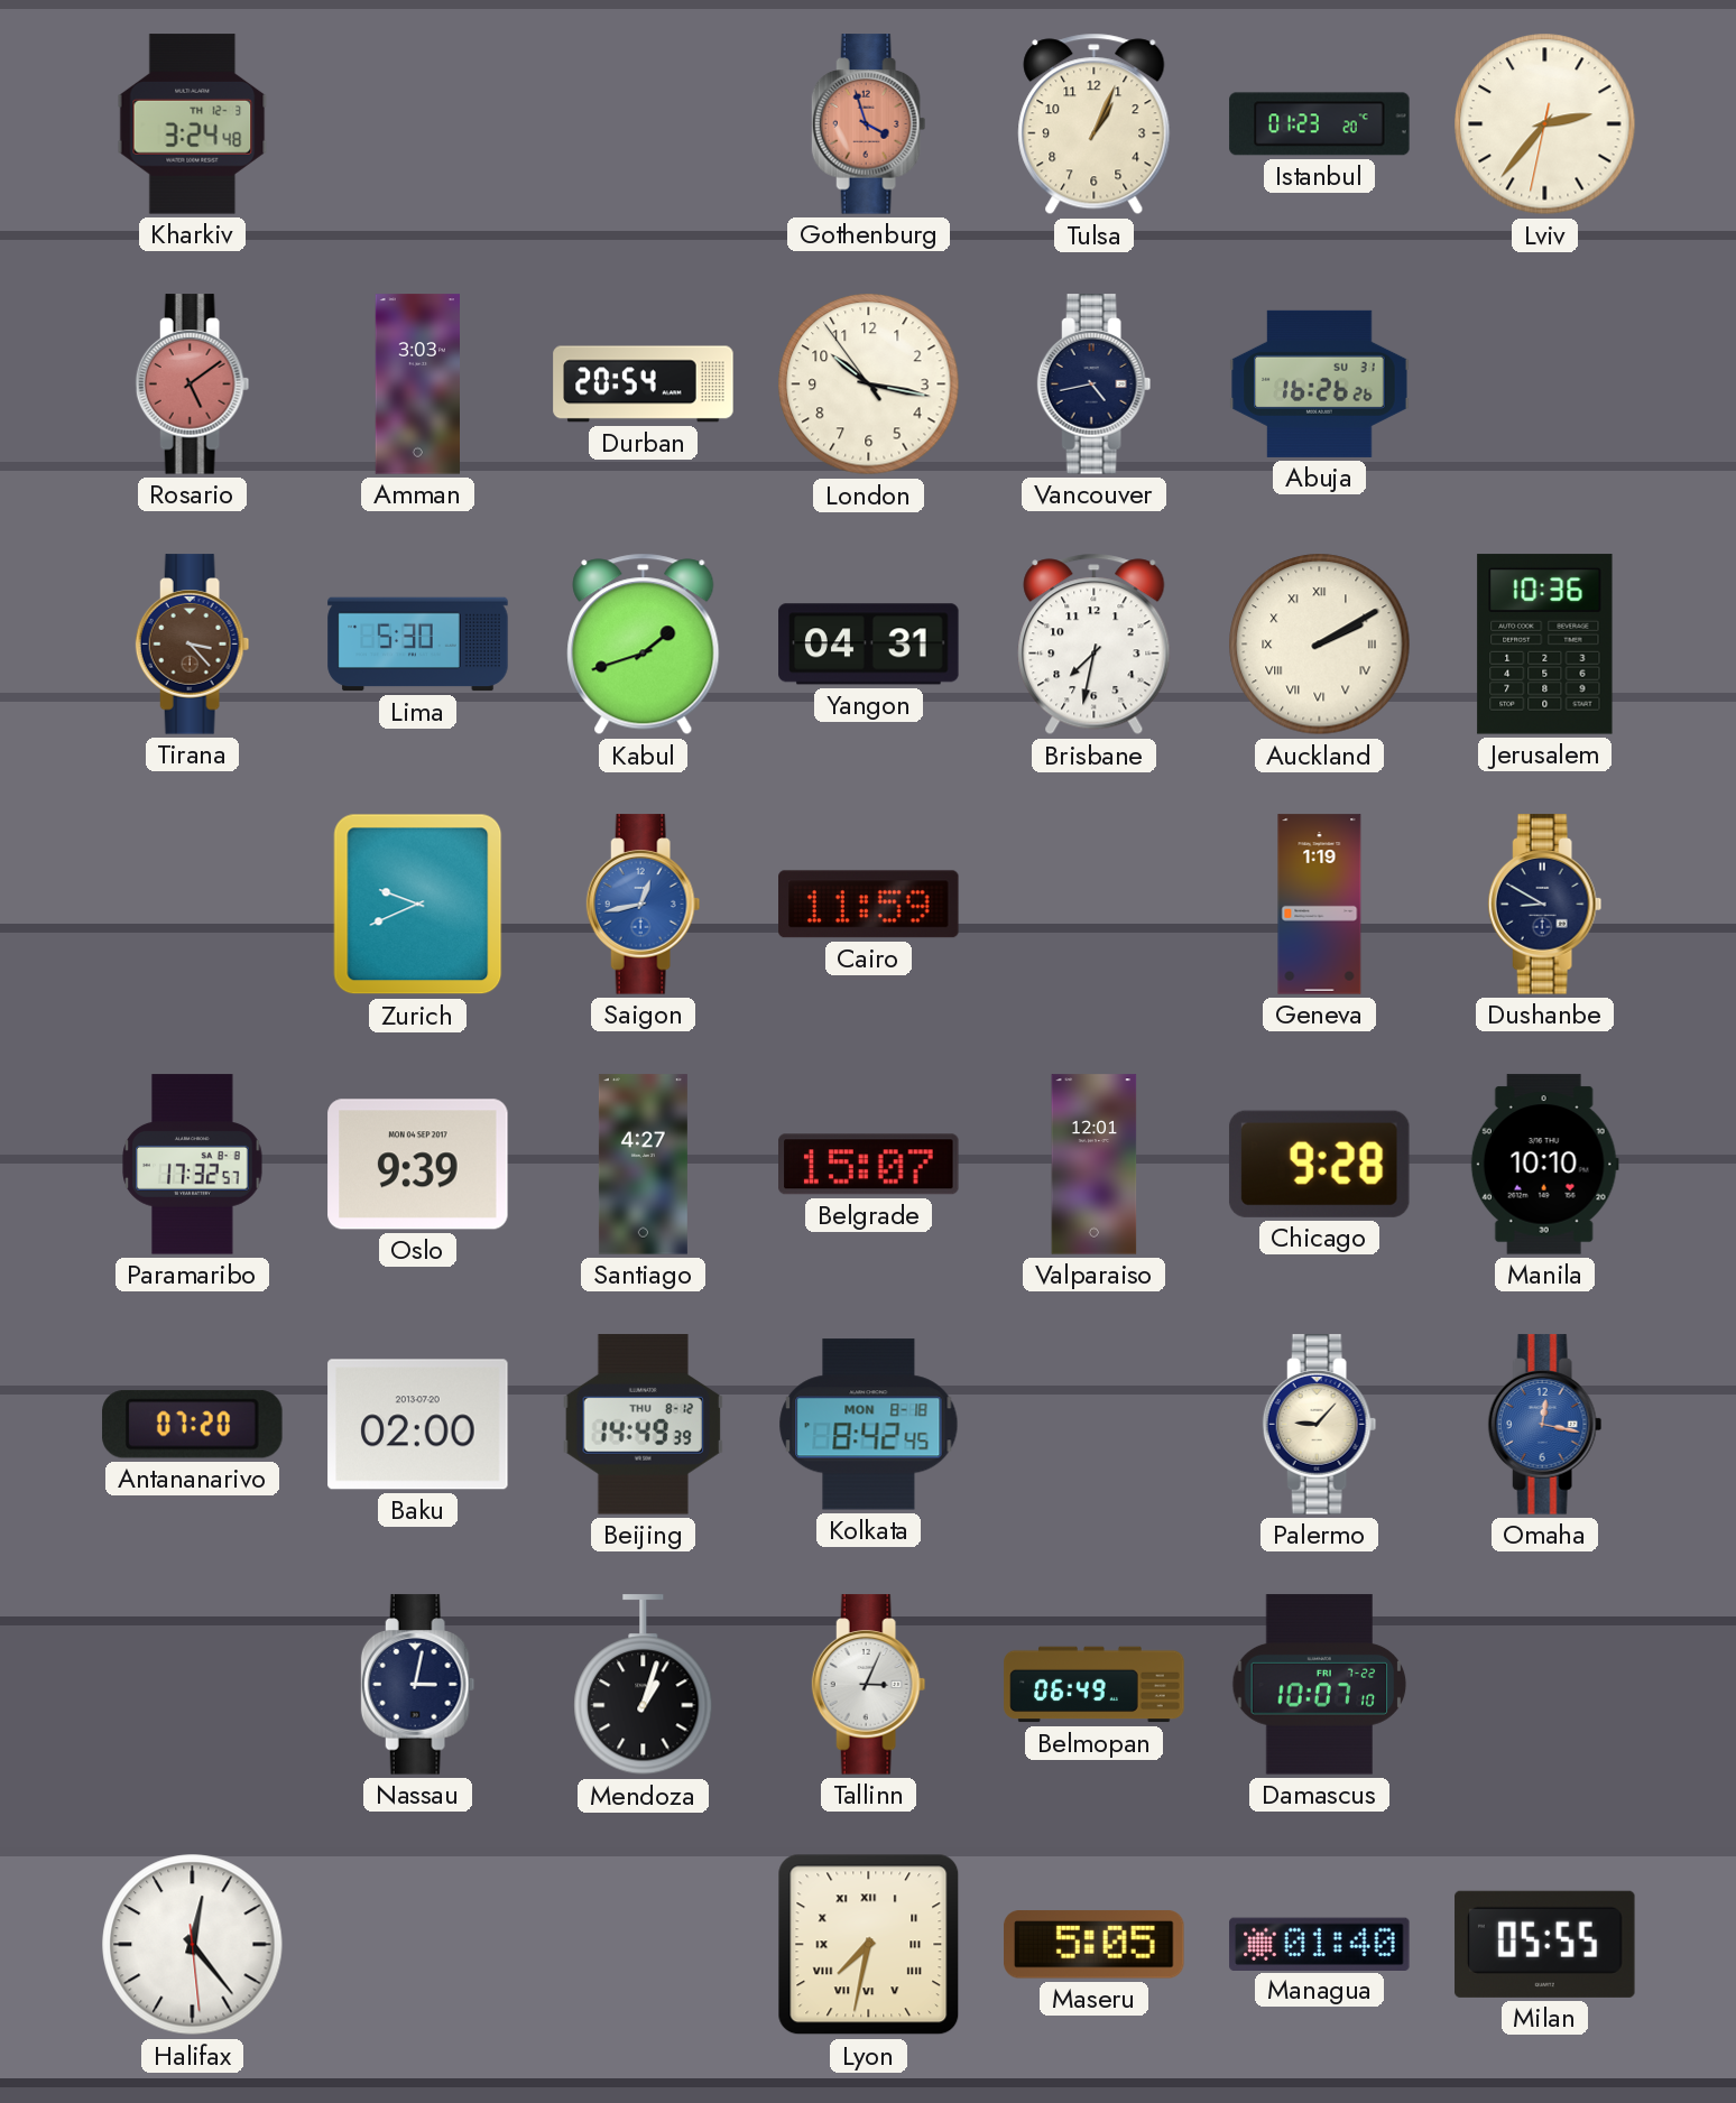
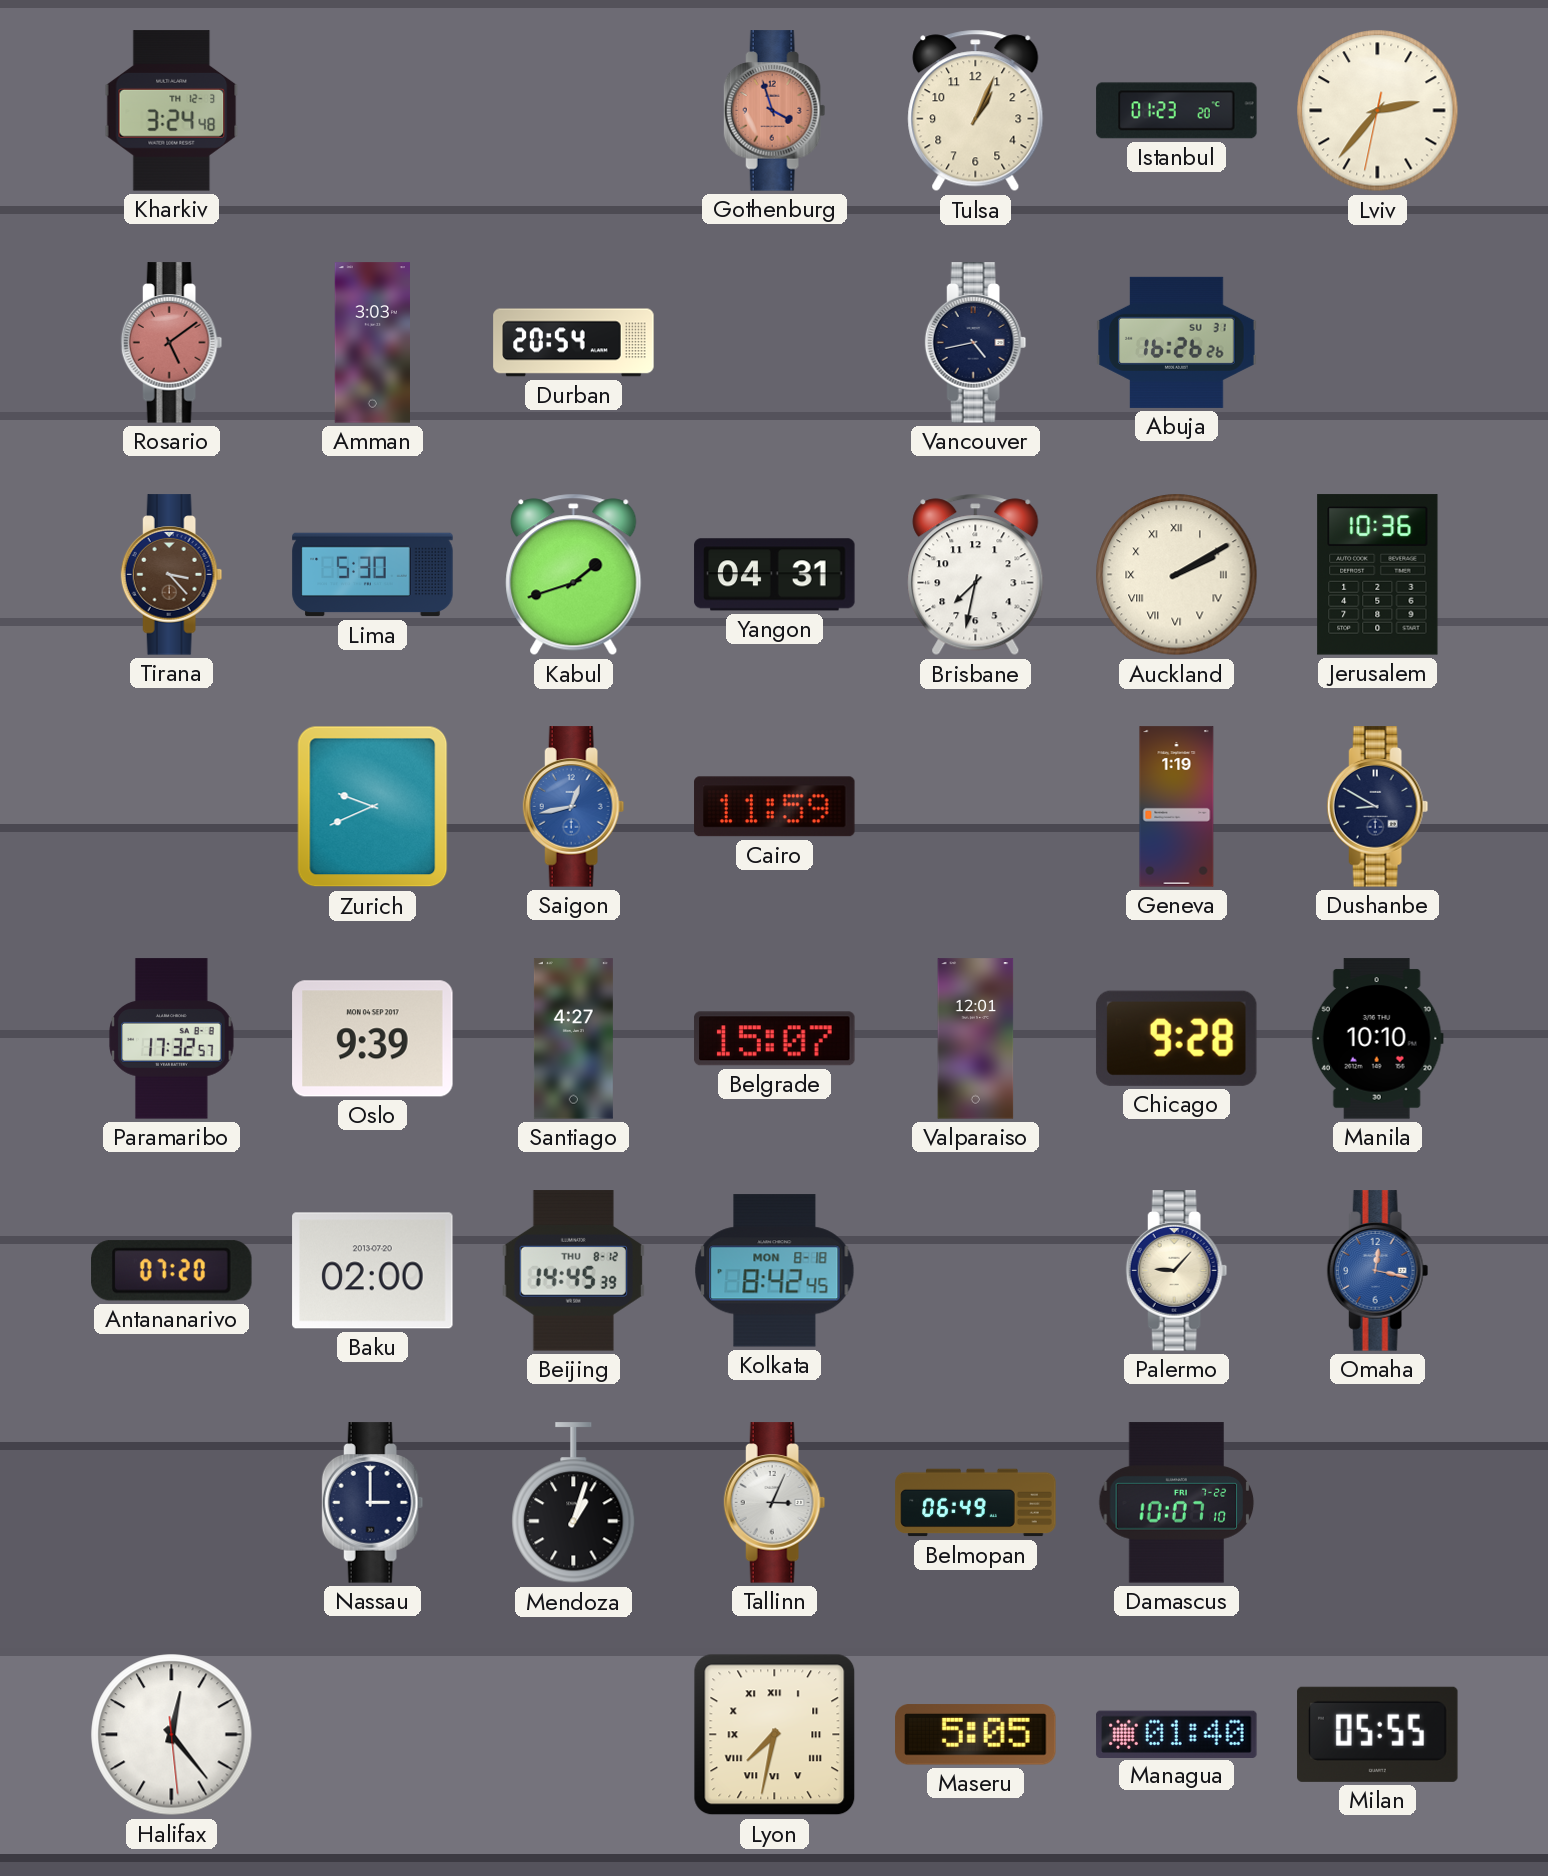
London: 10:16 -> none (869, 385)
Beijing: 14:49 -> 14:45 (573, 1271)
Nassau: 3:02 -> 3:00 (373, 1503)
